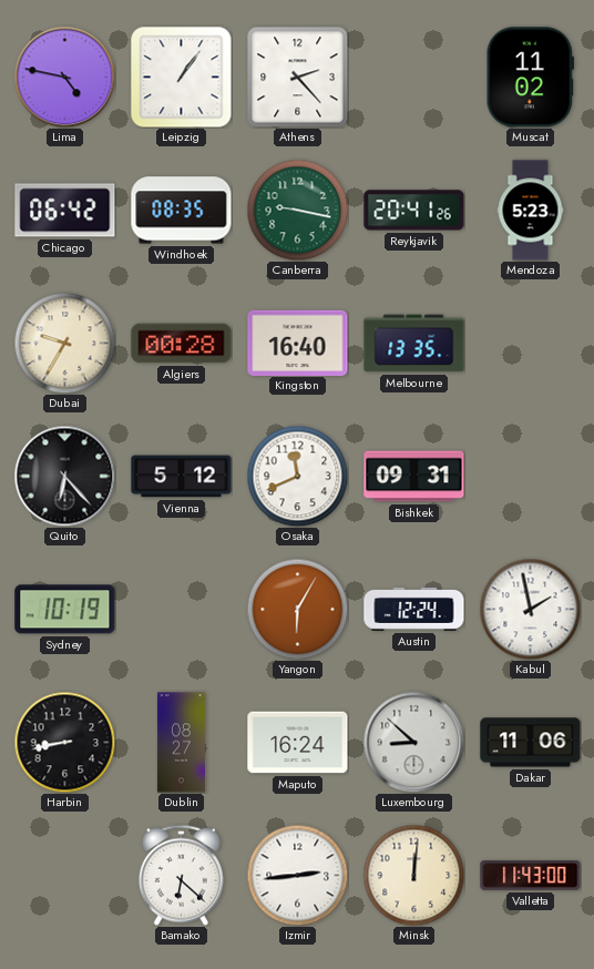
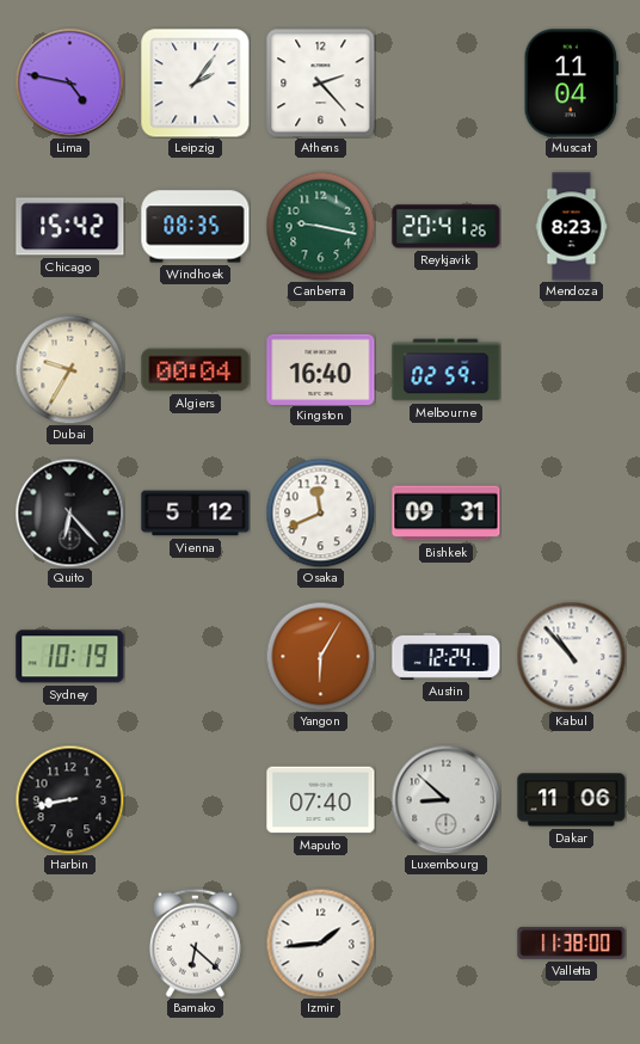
Leipzig: 1:06 -> 2:06 (196, 84)
Muscat: 11:02 -> 11:04 (571, 84)
Chicago: 06:42 -> 15:42 (70, 227)
Mendoza: 5:23 -> 8:23 (572, 227)
Algiers: 00:28 -> 00:04 (196, 370)
Melbourne: 13:35 -> 02:59 (447, 370)
Kabul: 1:58 -> 10:53 (571, 656)
Dublin: 08:27 -> none (181, 743)
Maputo: 16:24 -> 07:40 (321, 800)
Izmir: 2:44 -> 1:44 (320, 942)
Minsk: 12:01 -> none (413, 875)
Valletta: 11:43 -> 11:38 (572, 942)
